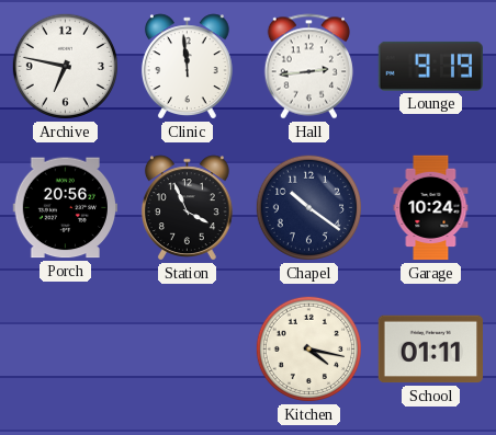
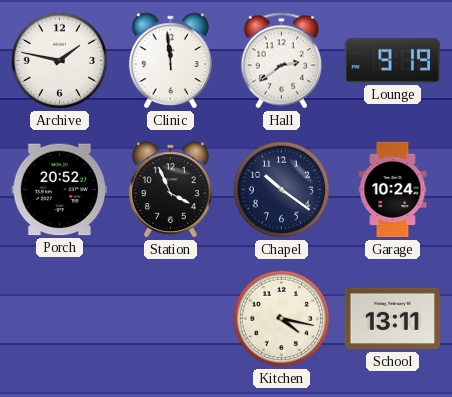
Archive: 6:47 -> 1:47 (59, 60)
Hall: 2:44 -> 2:39 (281, 61)
Porch: 20:56 -> 20:52 (59, 190)
School: 01:11 -> 13:11 (392, 319)
